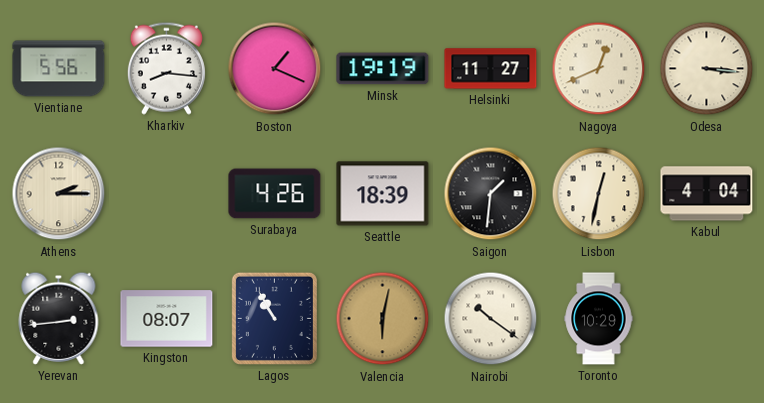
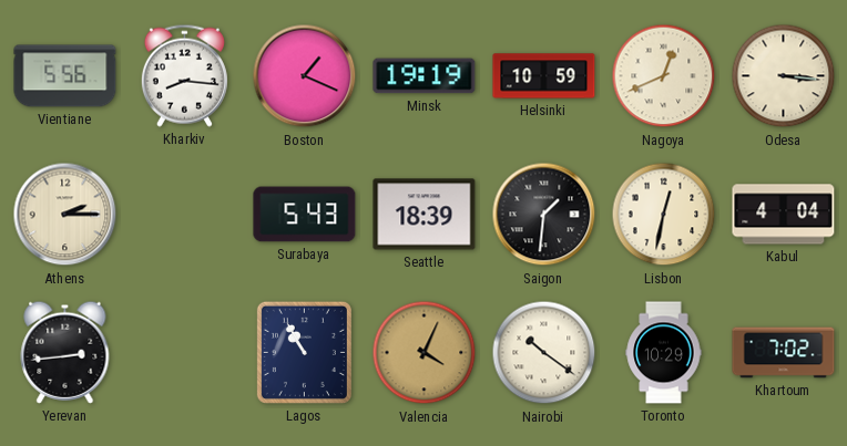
Helsinki: 11:27 -> 10:59 (544, 76)
Surabaya: 4:26 -> 5:43 (305, 215)
Kingston: 08:07 -> none (167, 319)
Valencia: 6:02 -> 4:04 (425, 353)
Khartoum: none -> 7:02 (784, 353)
